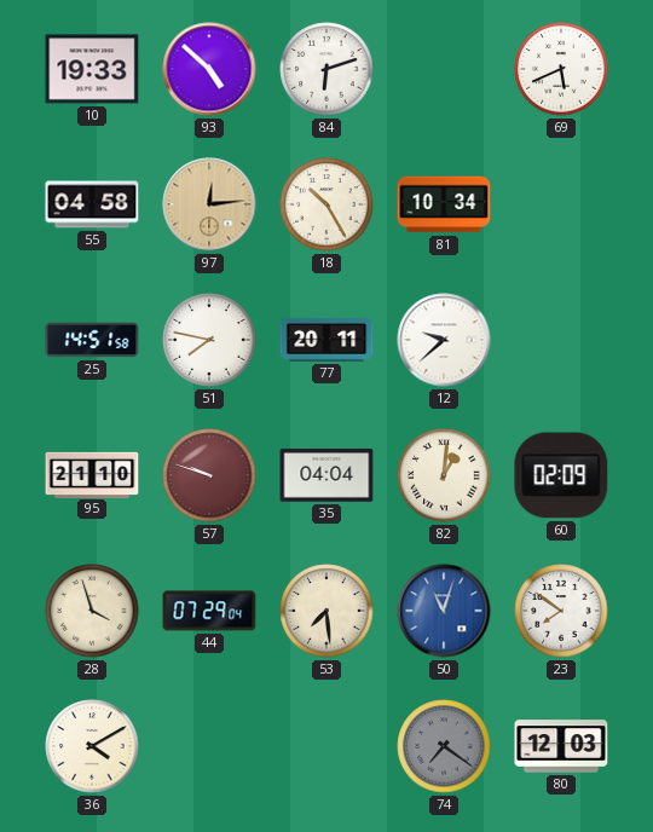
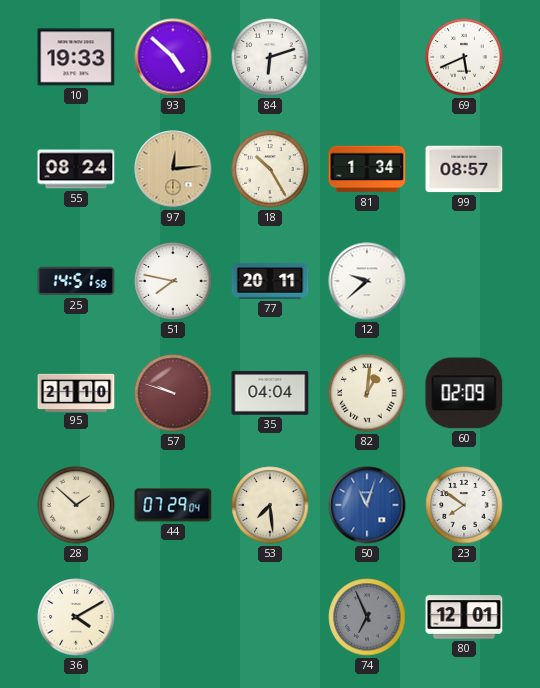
55: 04:58 -> 08:24 (76, 169)
81: 10:34 -> 1:34 (367, 169)
99: none -> 08:57 (464, 169)
28: 3:57 -> 1:52 (76, 505)
74: 7:21 -> 6:56 (367, 617)
80: 12:03 -> 12:01 (464, 617)
